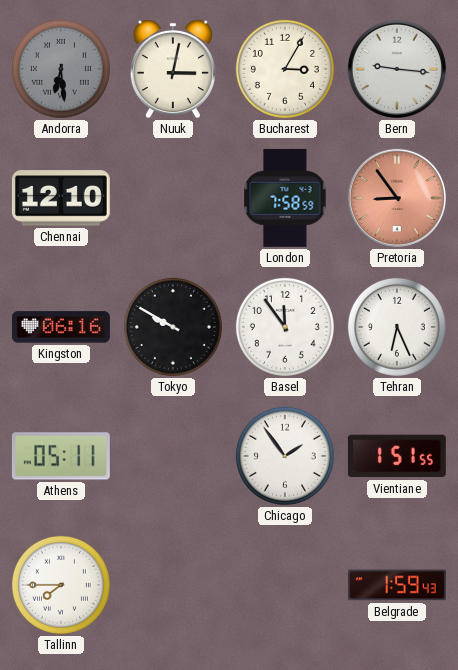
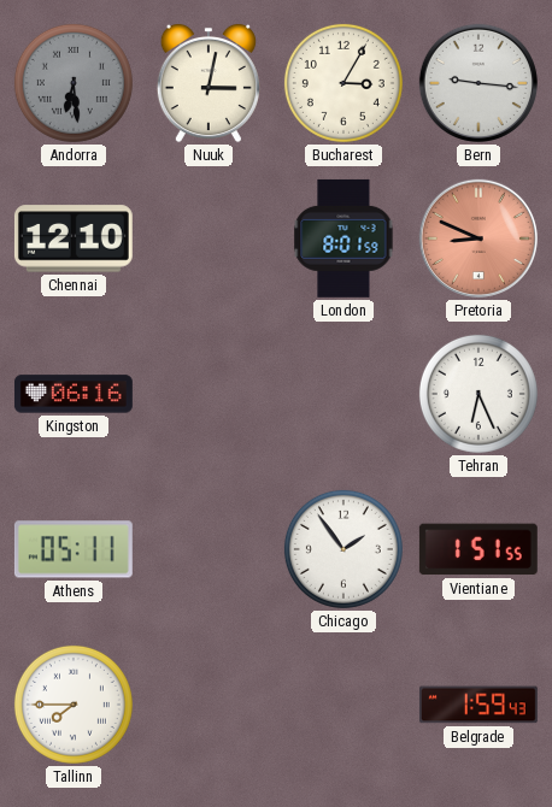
London: 7:58 -> 8:01 (343, 238)
Pretoria: 8:54 -> 8:49 (478, 238)
Tokyo: 9:50 -> none (173, 327)
Basel: 11:54 -> none (285, 327)
